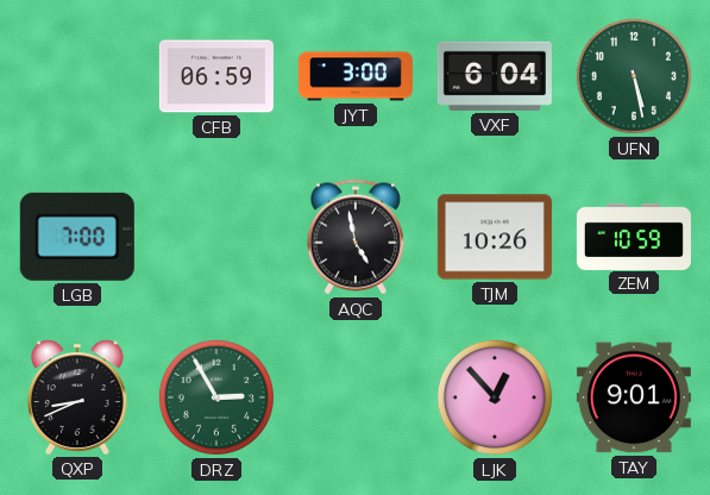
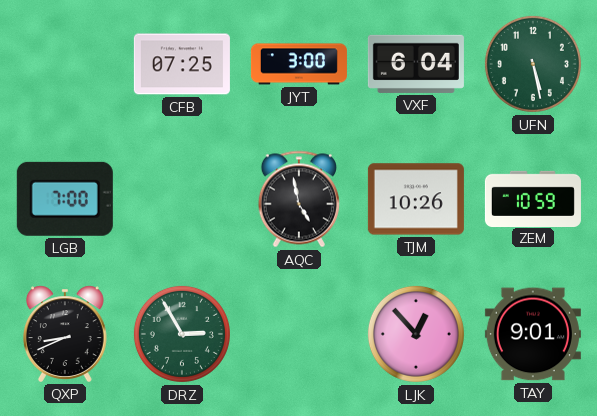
CFB: 06:59 -> 07:25 (182, 64)
